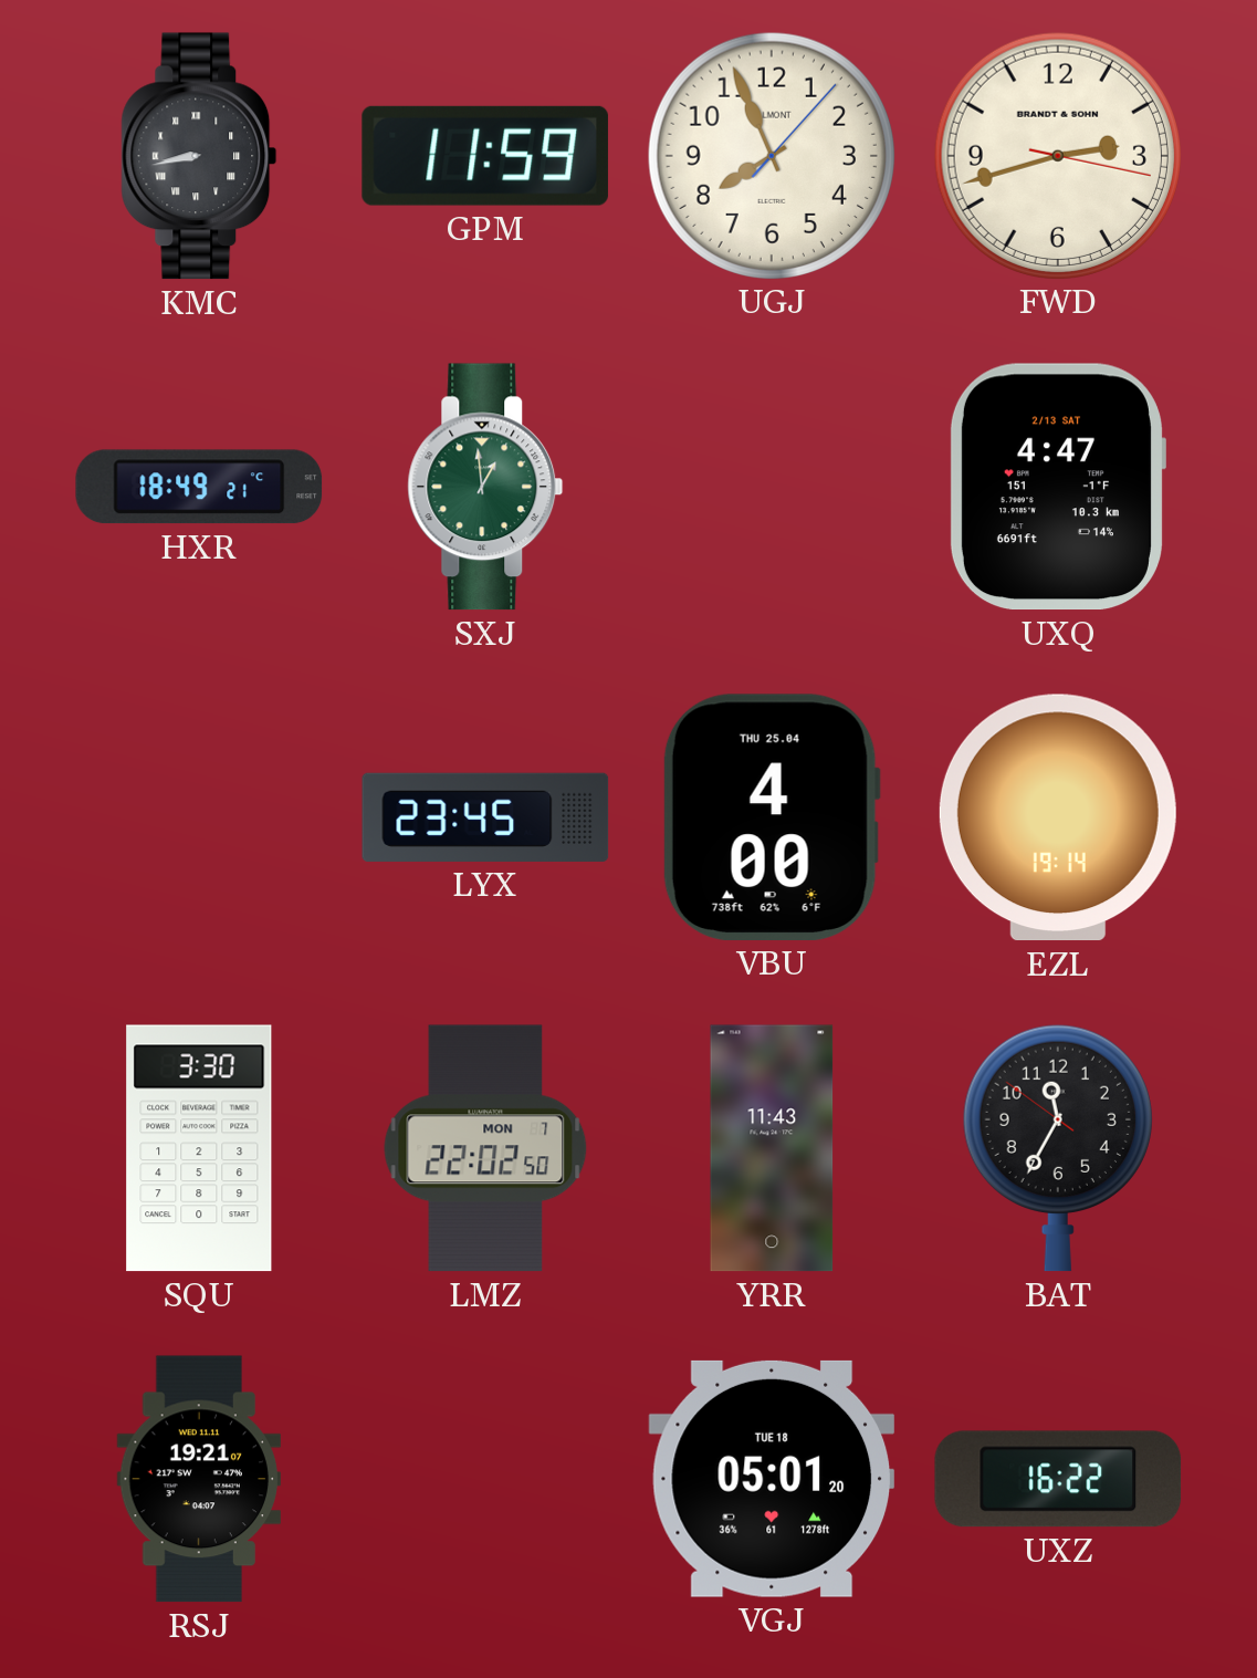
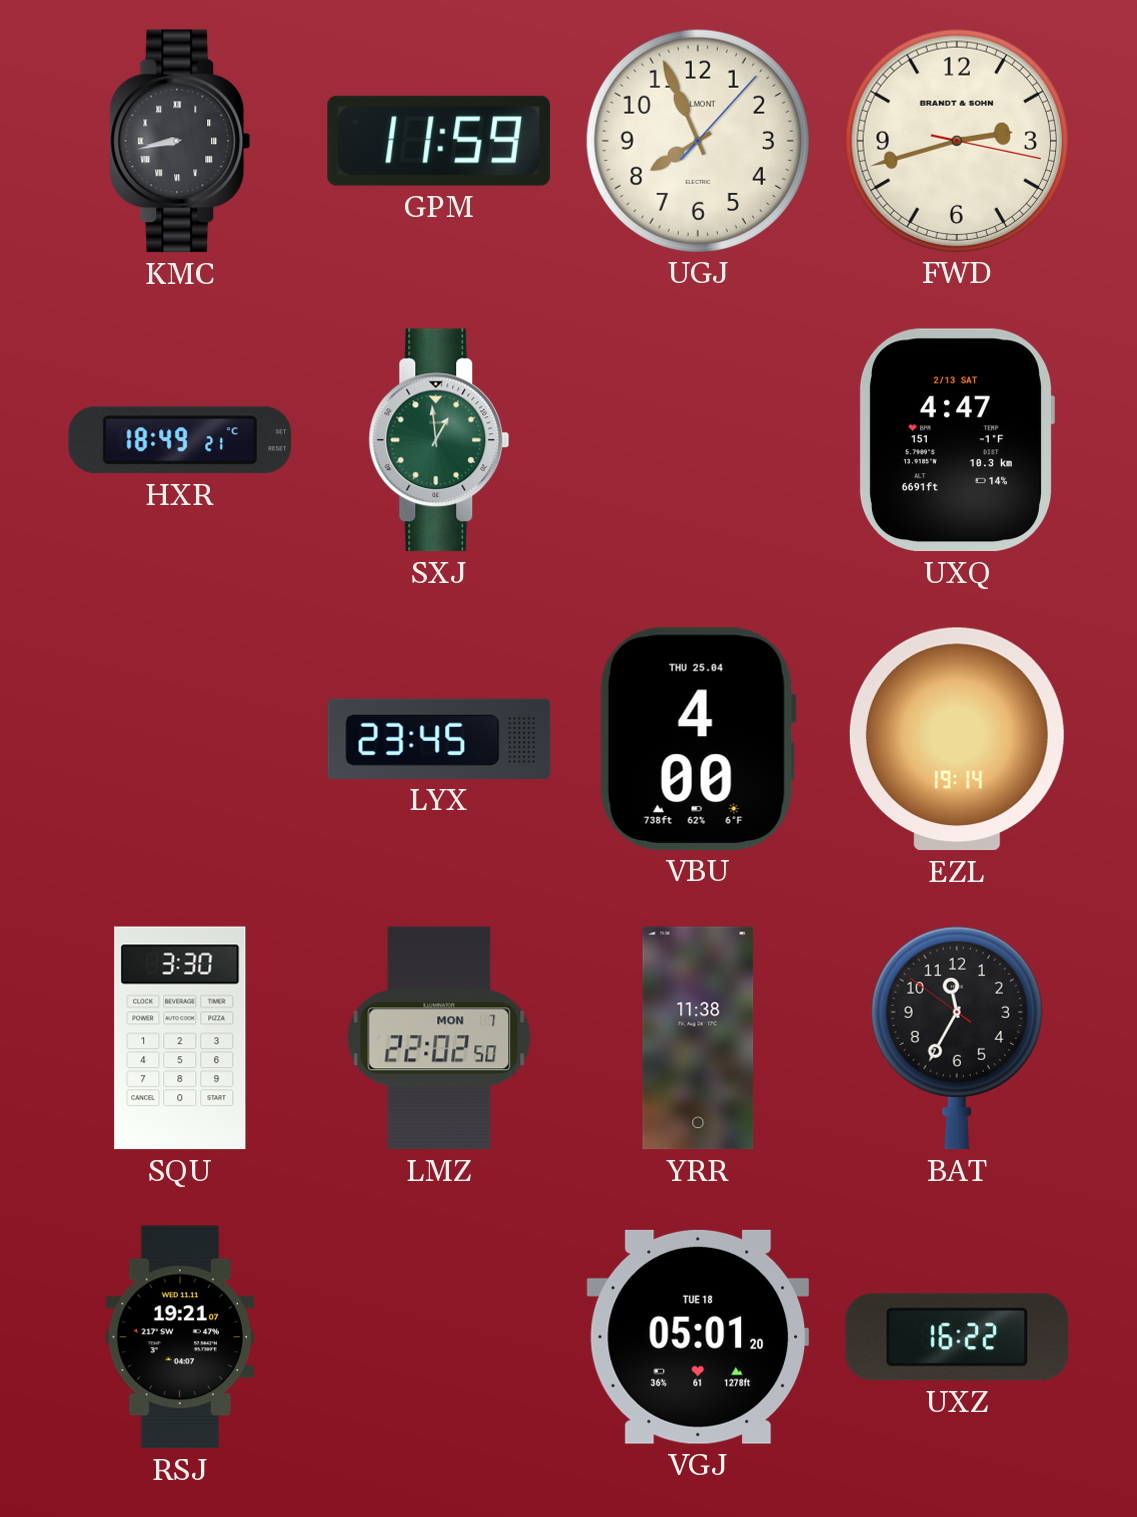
YRR: 11:43 -> 11:38 (698, 1038)
